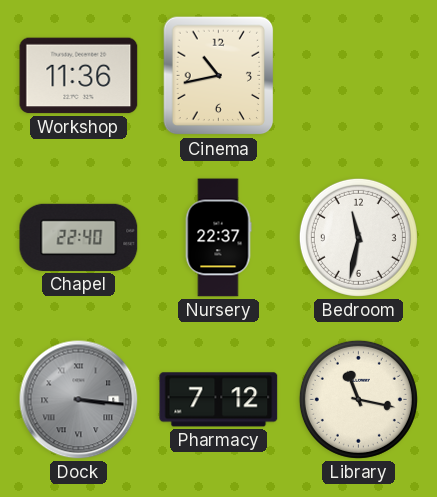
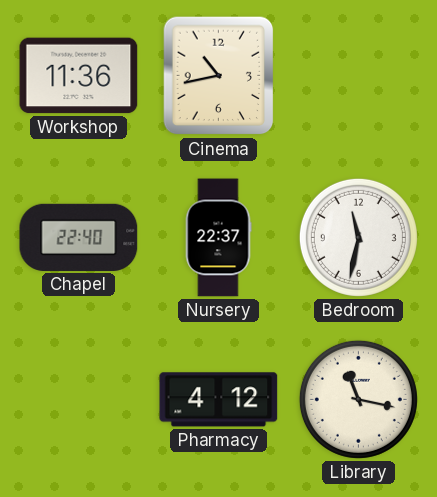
Dock: 3:16 -> none (79, 400)
Pharmacy: 7:12 -> 4:12 (219, 400)
